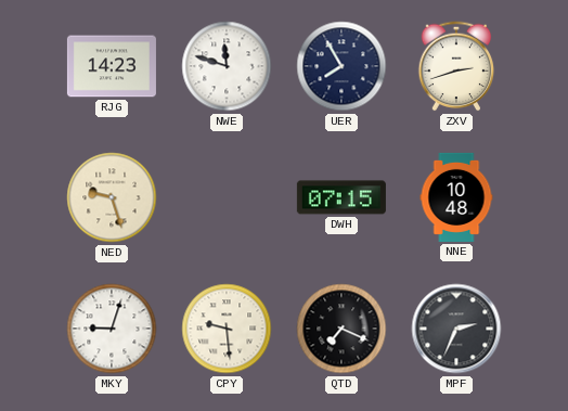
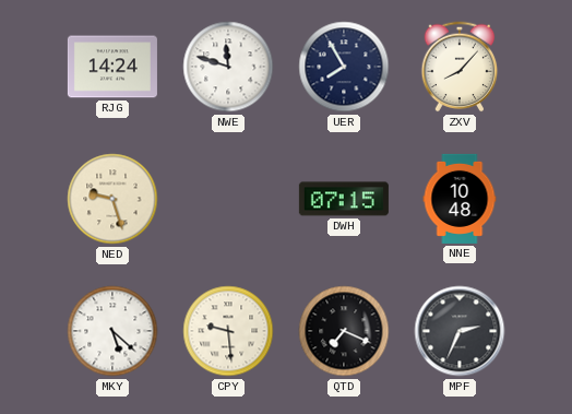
RJG: 14:23 -> 14:24 (112, 67)
ZXV: 2:42 -> 8:07 (460, 67)
MKY: 9:03 -> 5:22 (112, 331)
